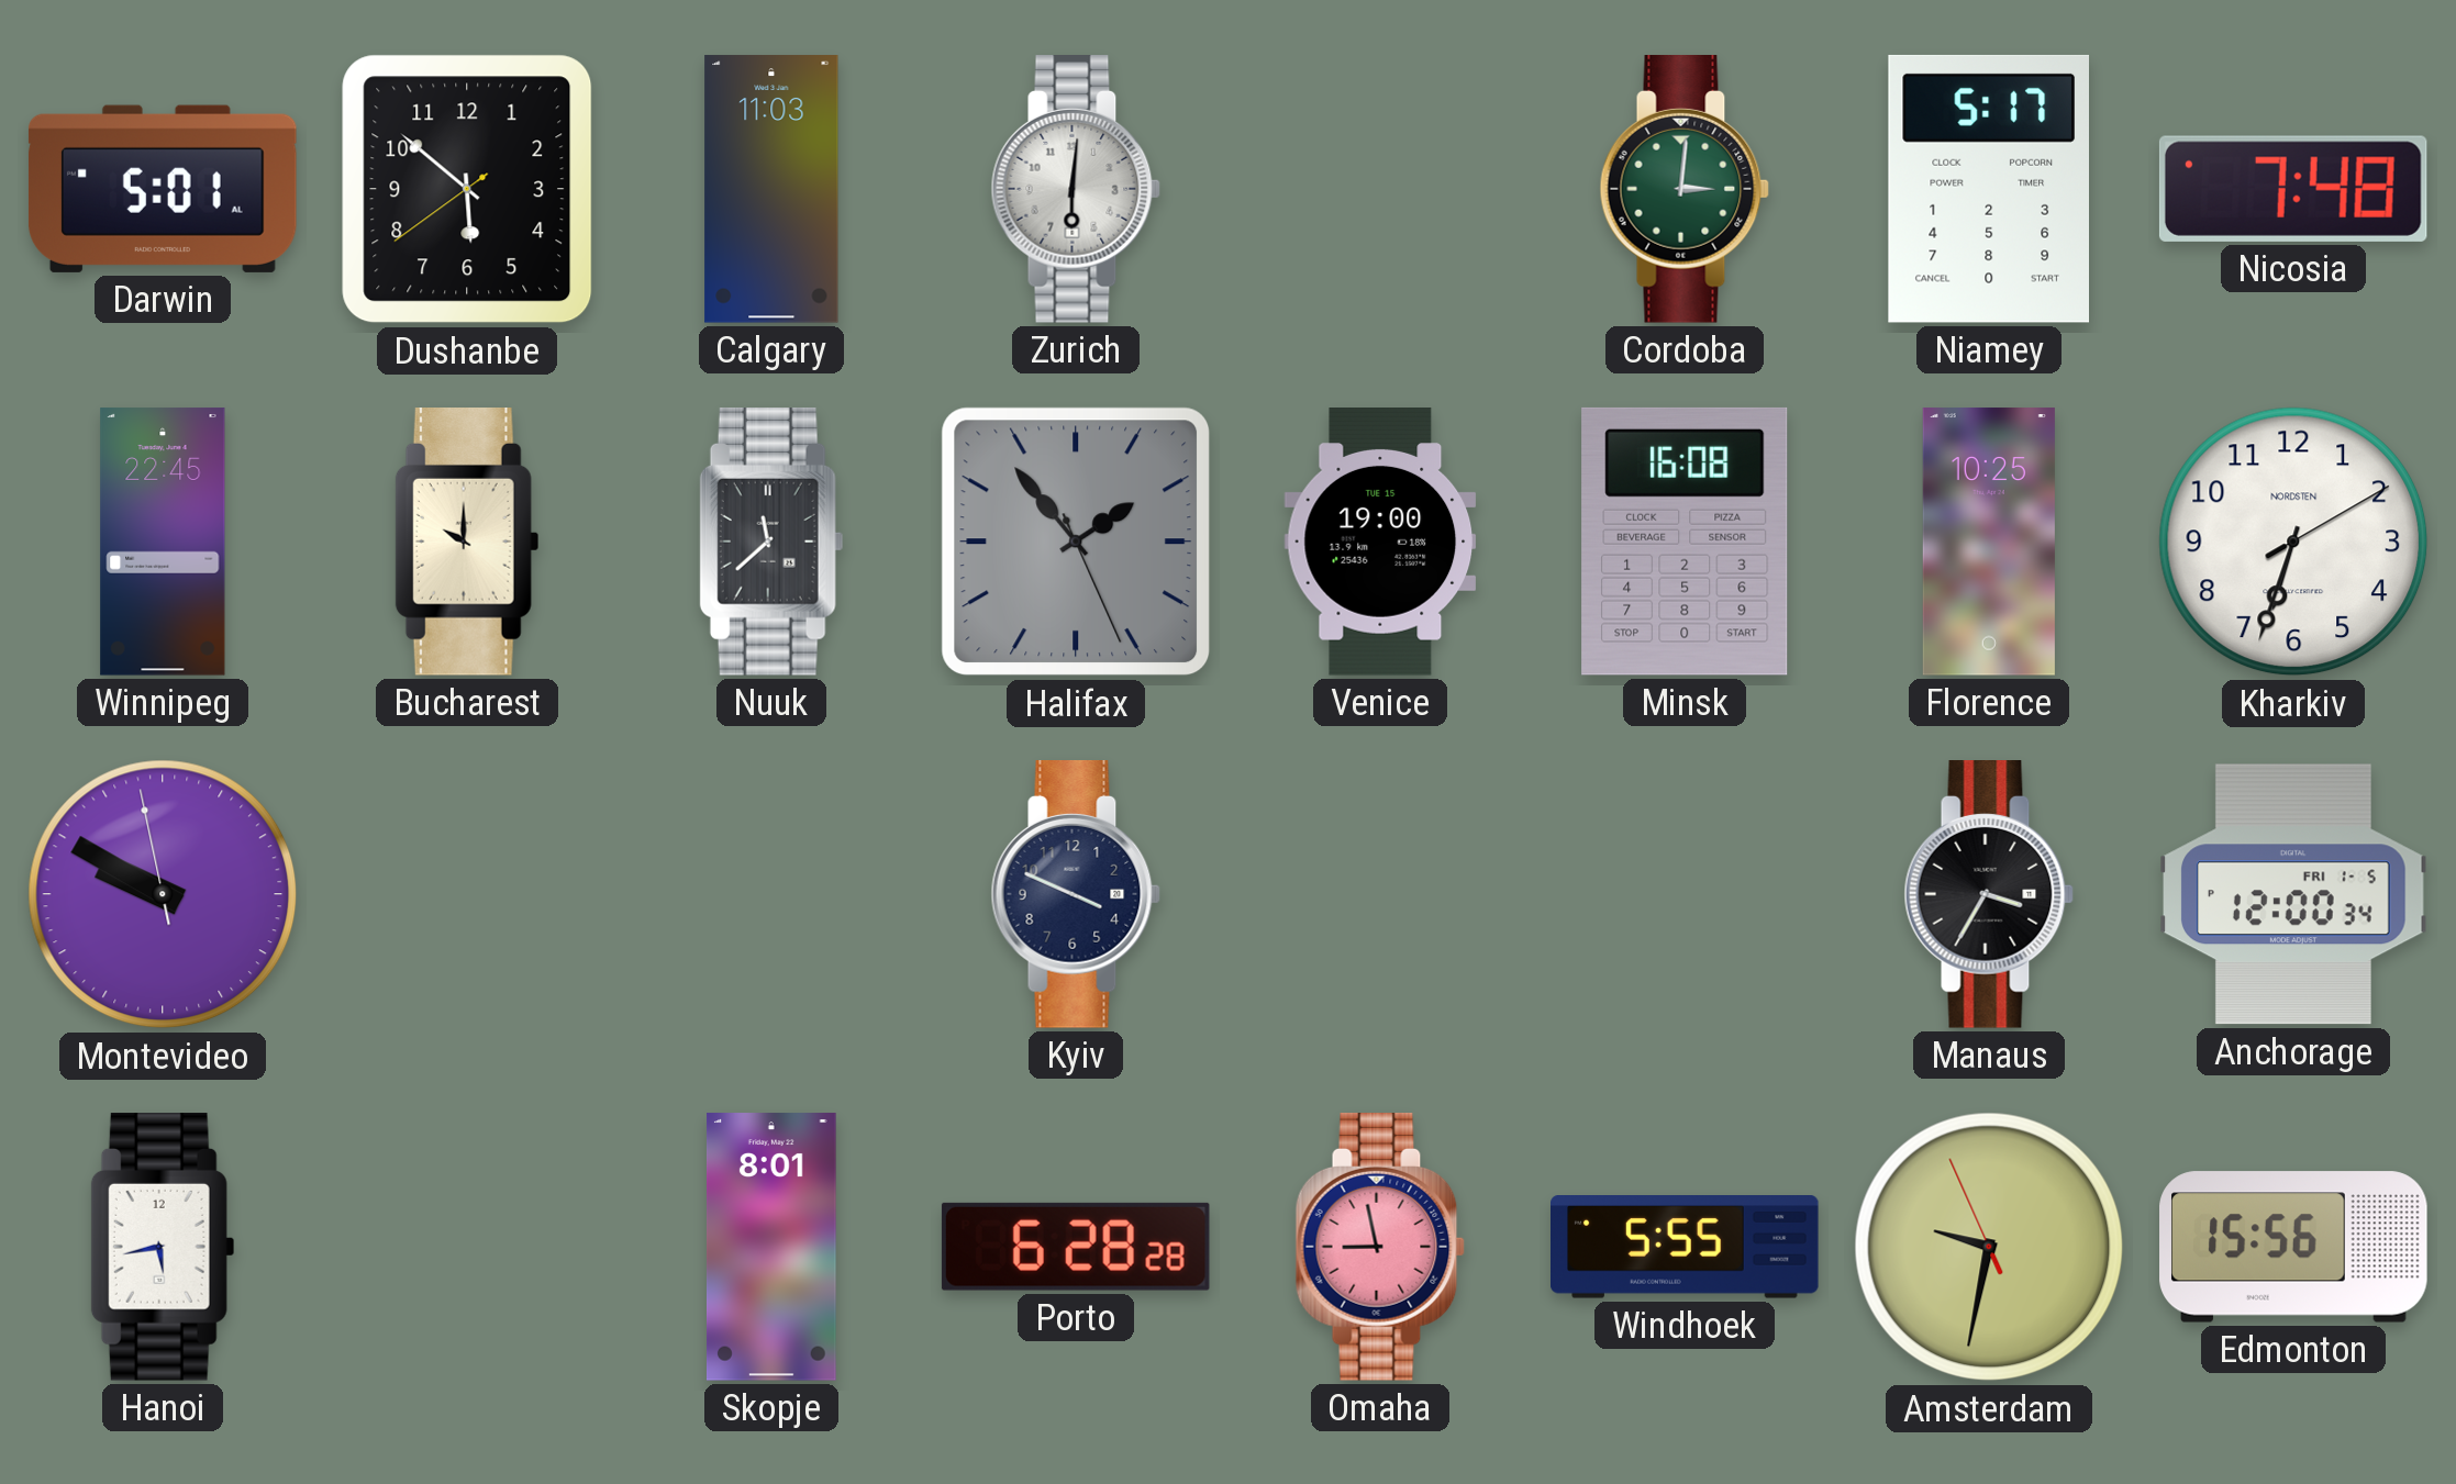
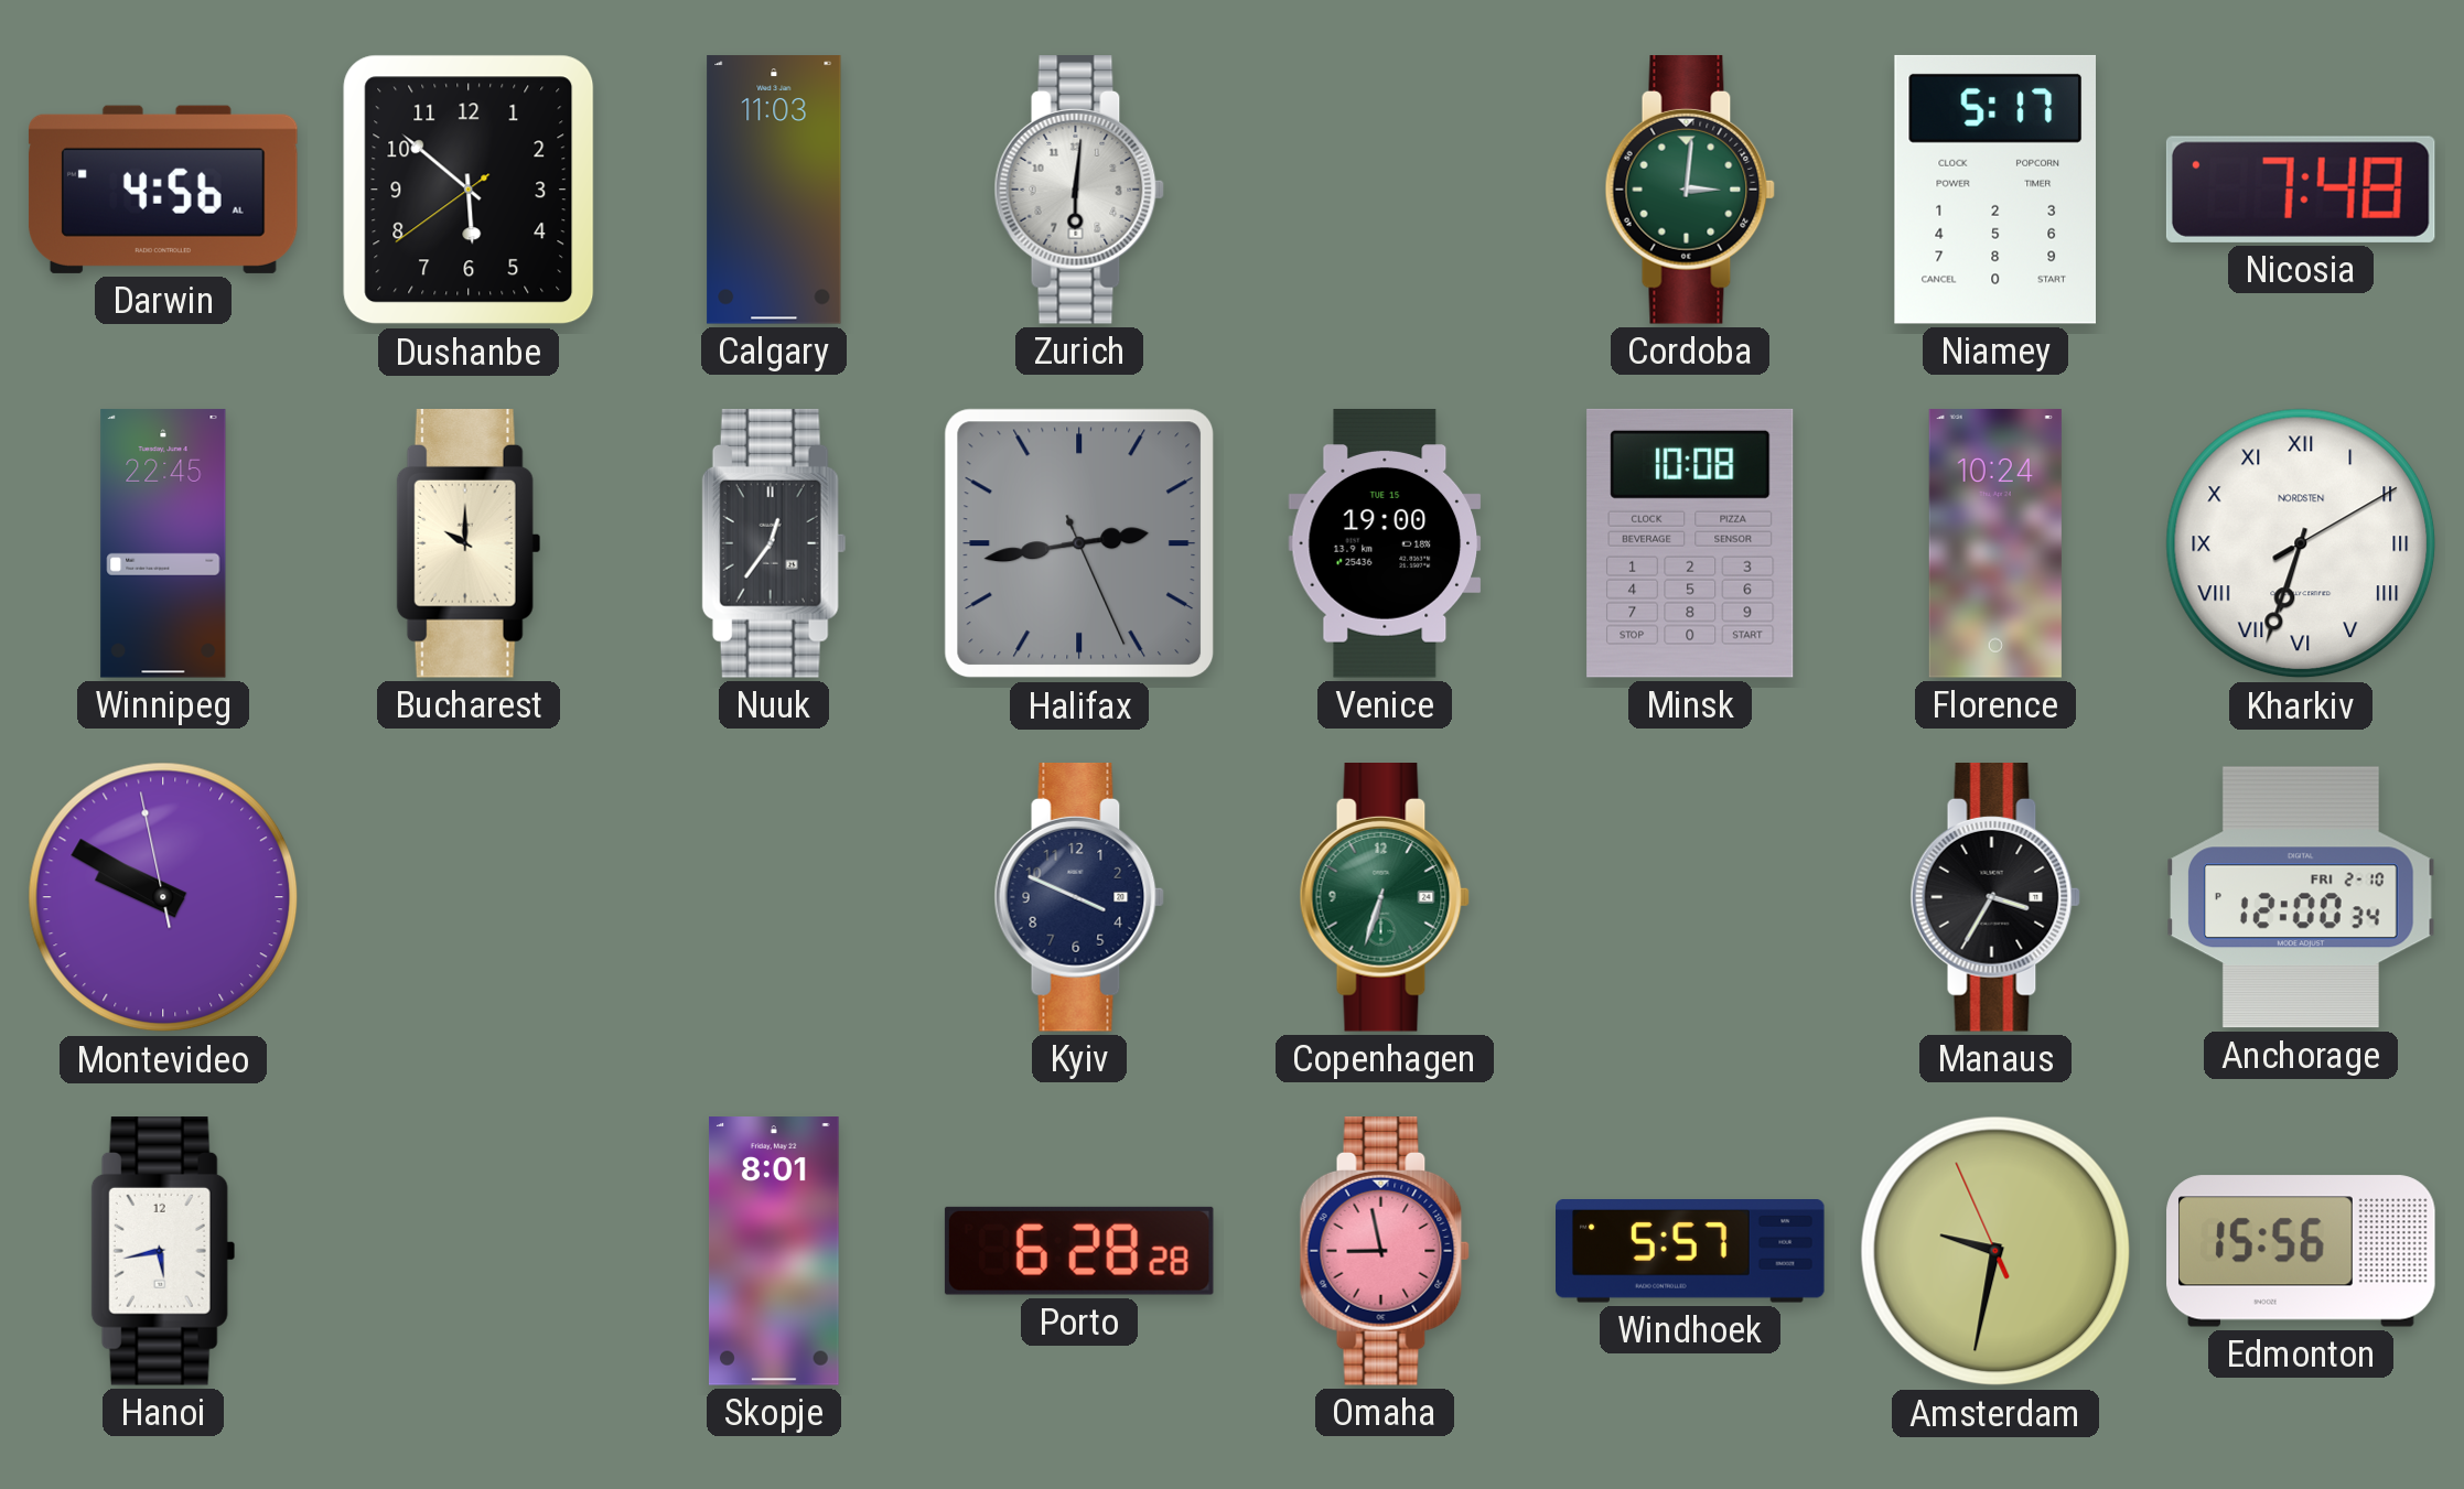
Darwin: 5:01 -> 4:56 (163, 190)
Nuuk: 11:38 -> 12:36 (774, 544)
Halifax: 1:53 -> 2:43 (1079, 543)
Minsk: 16:08 -> 10:08 (1690, 543)
Florence: 10:25 -> 10:24 (1995, 543)
Kharkiv numerals: Arabic -> Roman (2301, 543)
Copenhagen: none -> 6:33 (1385, 898)
Anchorage date: FRI 1-5 -> FRI 2-10 (2301, 897)
Windhoek: 5:55 -> 5:57 (1691, 1252)
